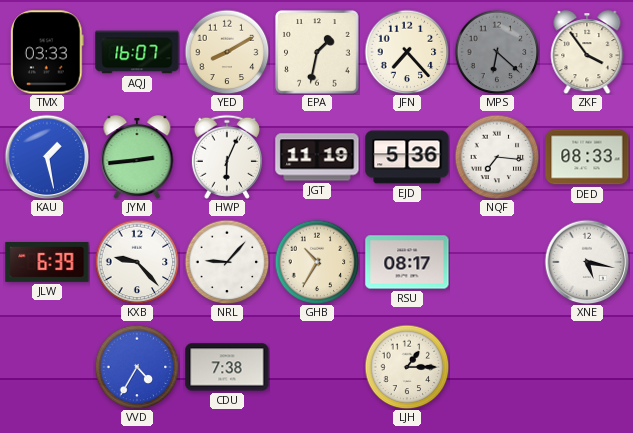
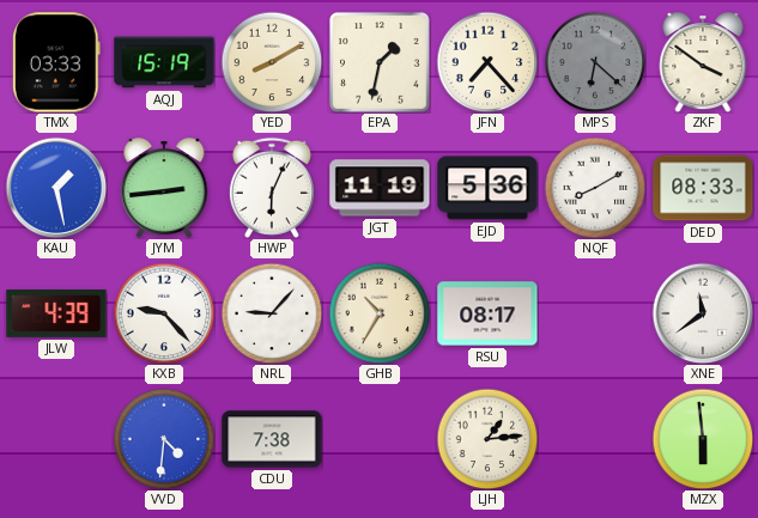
AQJ: 16:07 -> 15:19 (164, 62)
ZKF: 3:54 -> 3:51 (703, 62)
NQF: 7:16 -> 8:10 (595, 188)
JLW: 6:39 -> 4:39 (56, 313)
XNE: 5:17 -> 11:39 (703, 313)
VVD: 4:35 -> 4:31 (164, 439)
LJH: 1:15 -> 1:14 (487, 439)
MZX: none -> 5:59 (703, 439)
